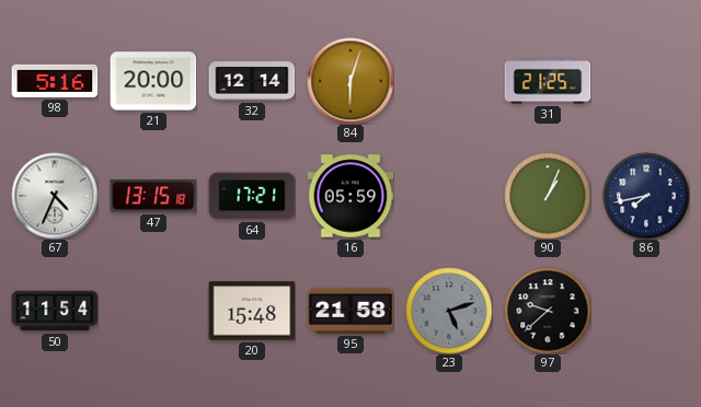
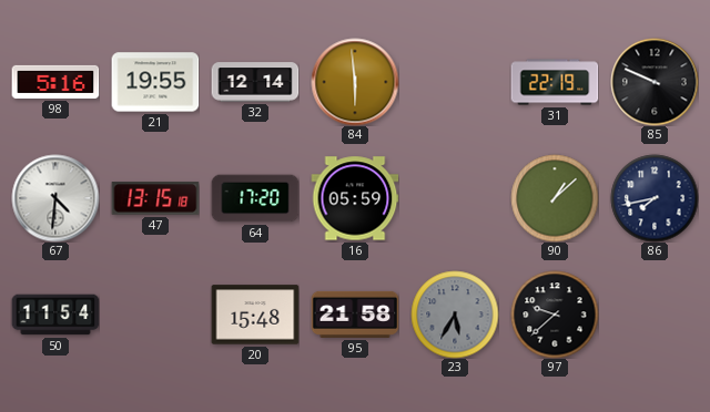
21: 20:00 -> 19:55 (155, 82)
84: 6:03 -> 5:59 (355, 82)
31: 21:25 -> 22:19 (555, 82)
85: none -> 9:49 (655, 82)
67: 4:34 -> 4:31 (55, 198)
64: 17:21 -> 17:20 (255, 198)
90: 1:04 -> 1:08 (555, 198)
23: 5:12 -> 5:35 (455, 315)
